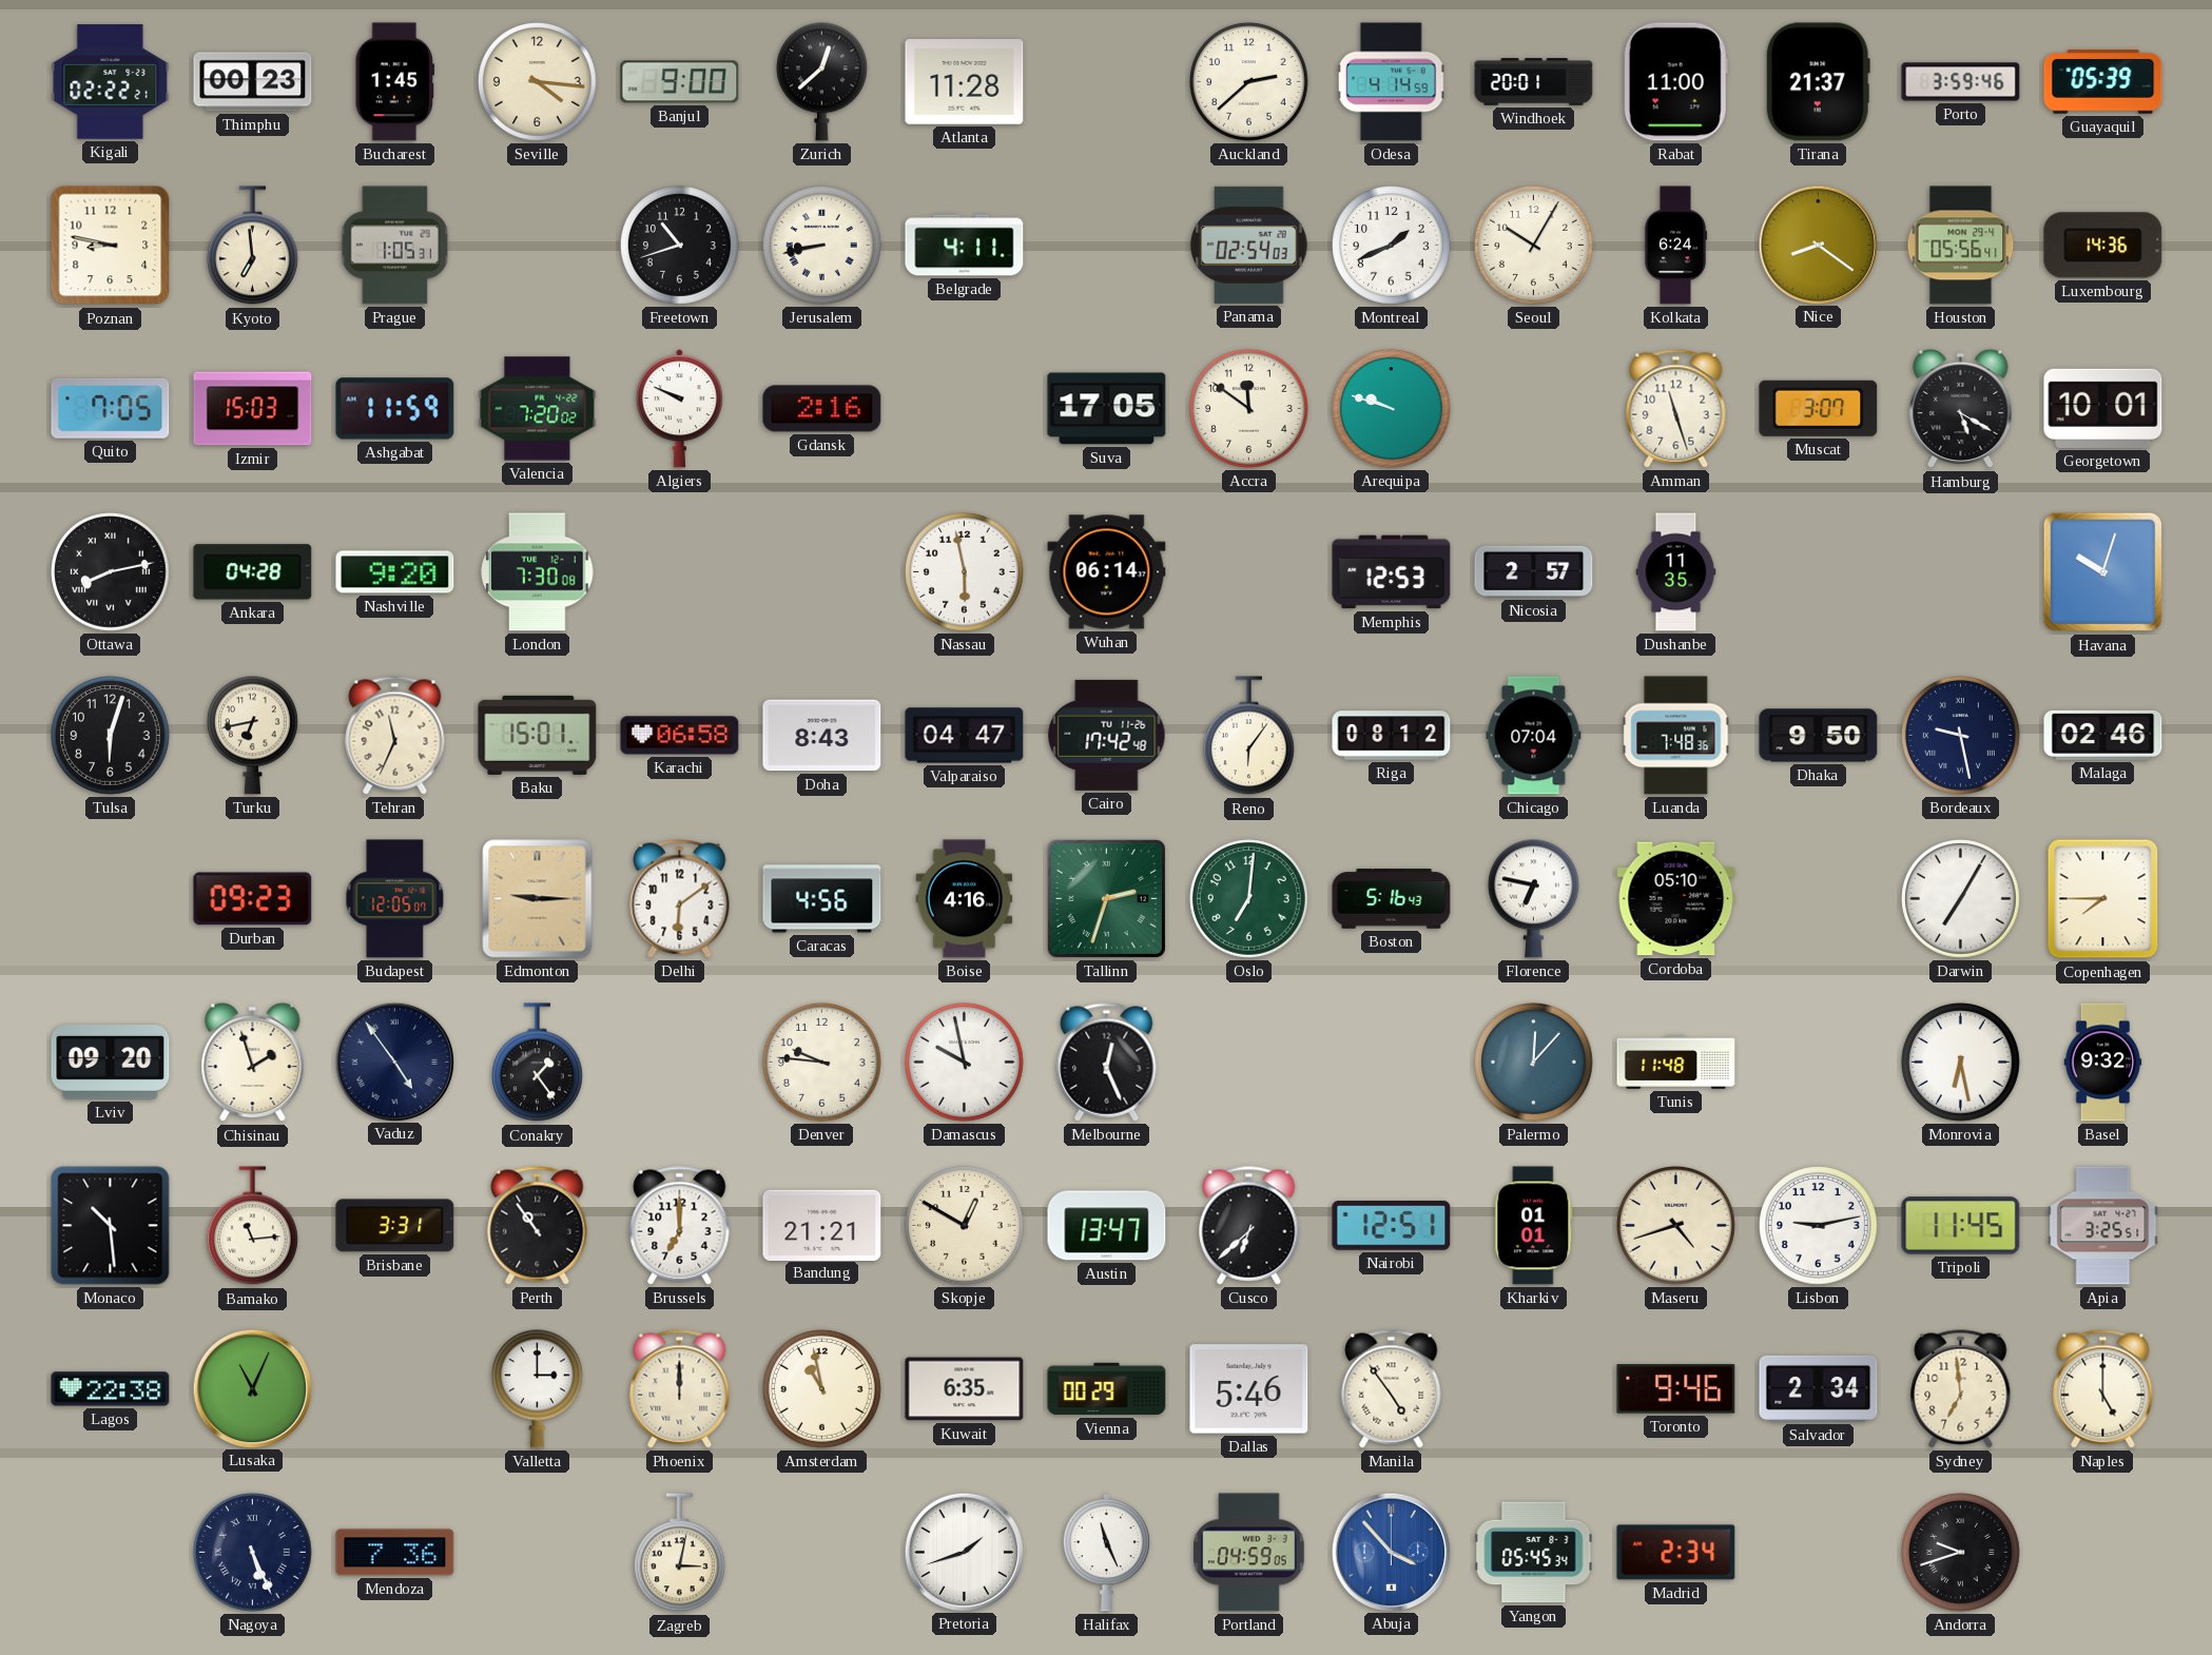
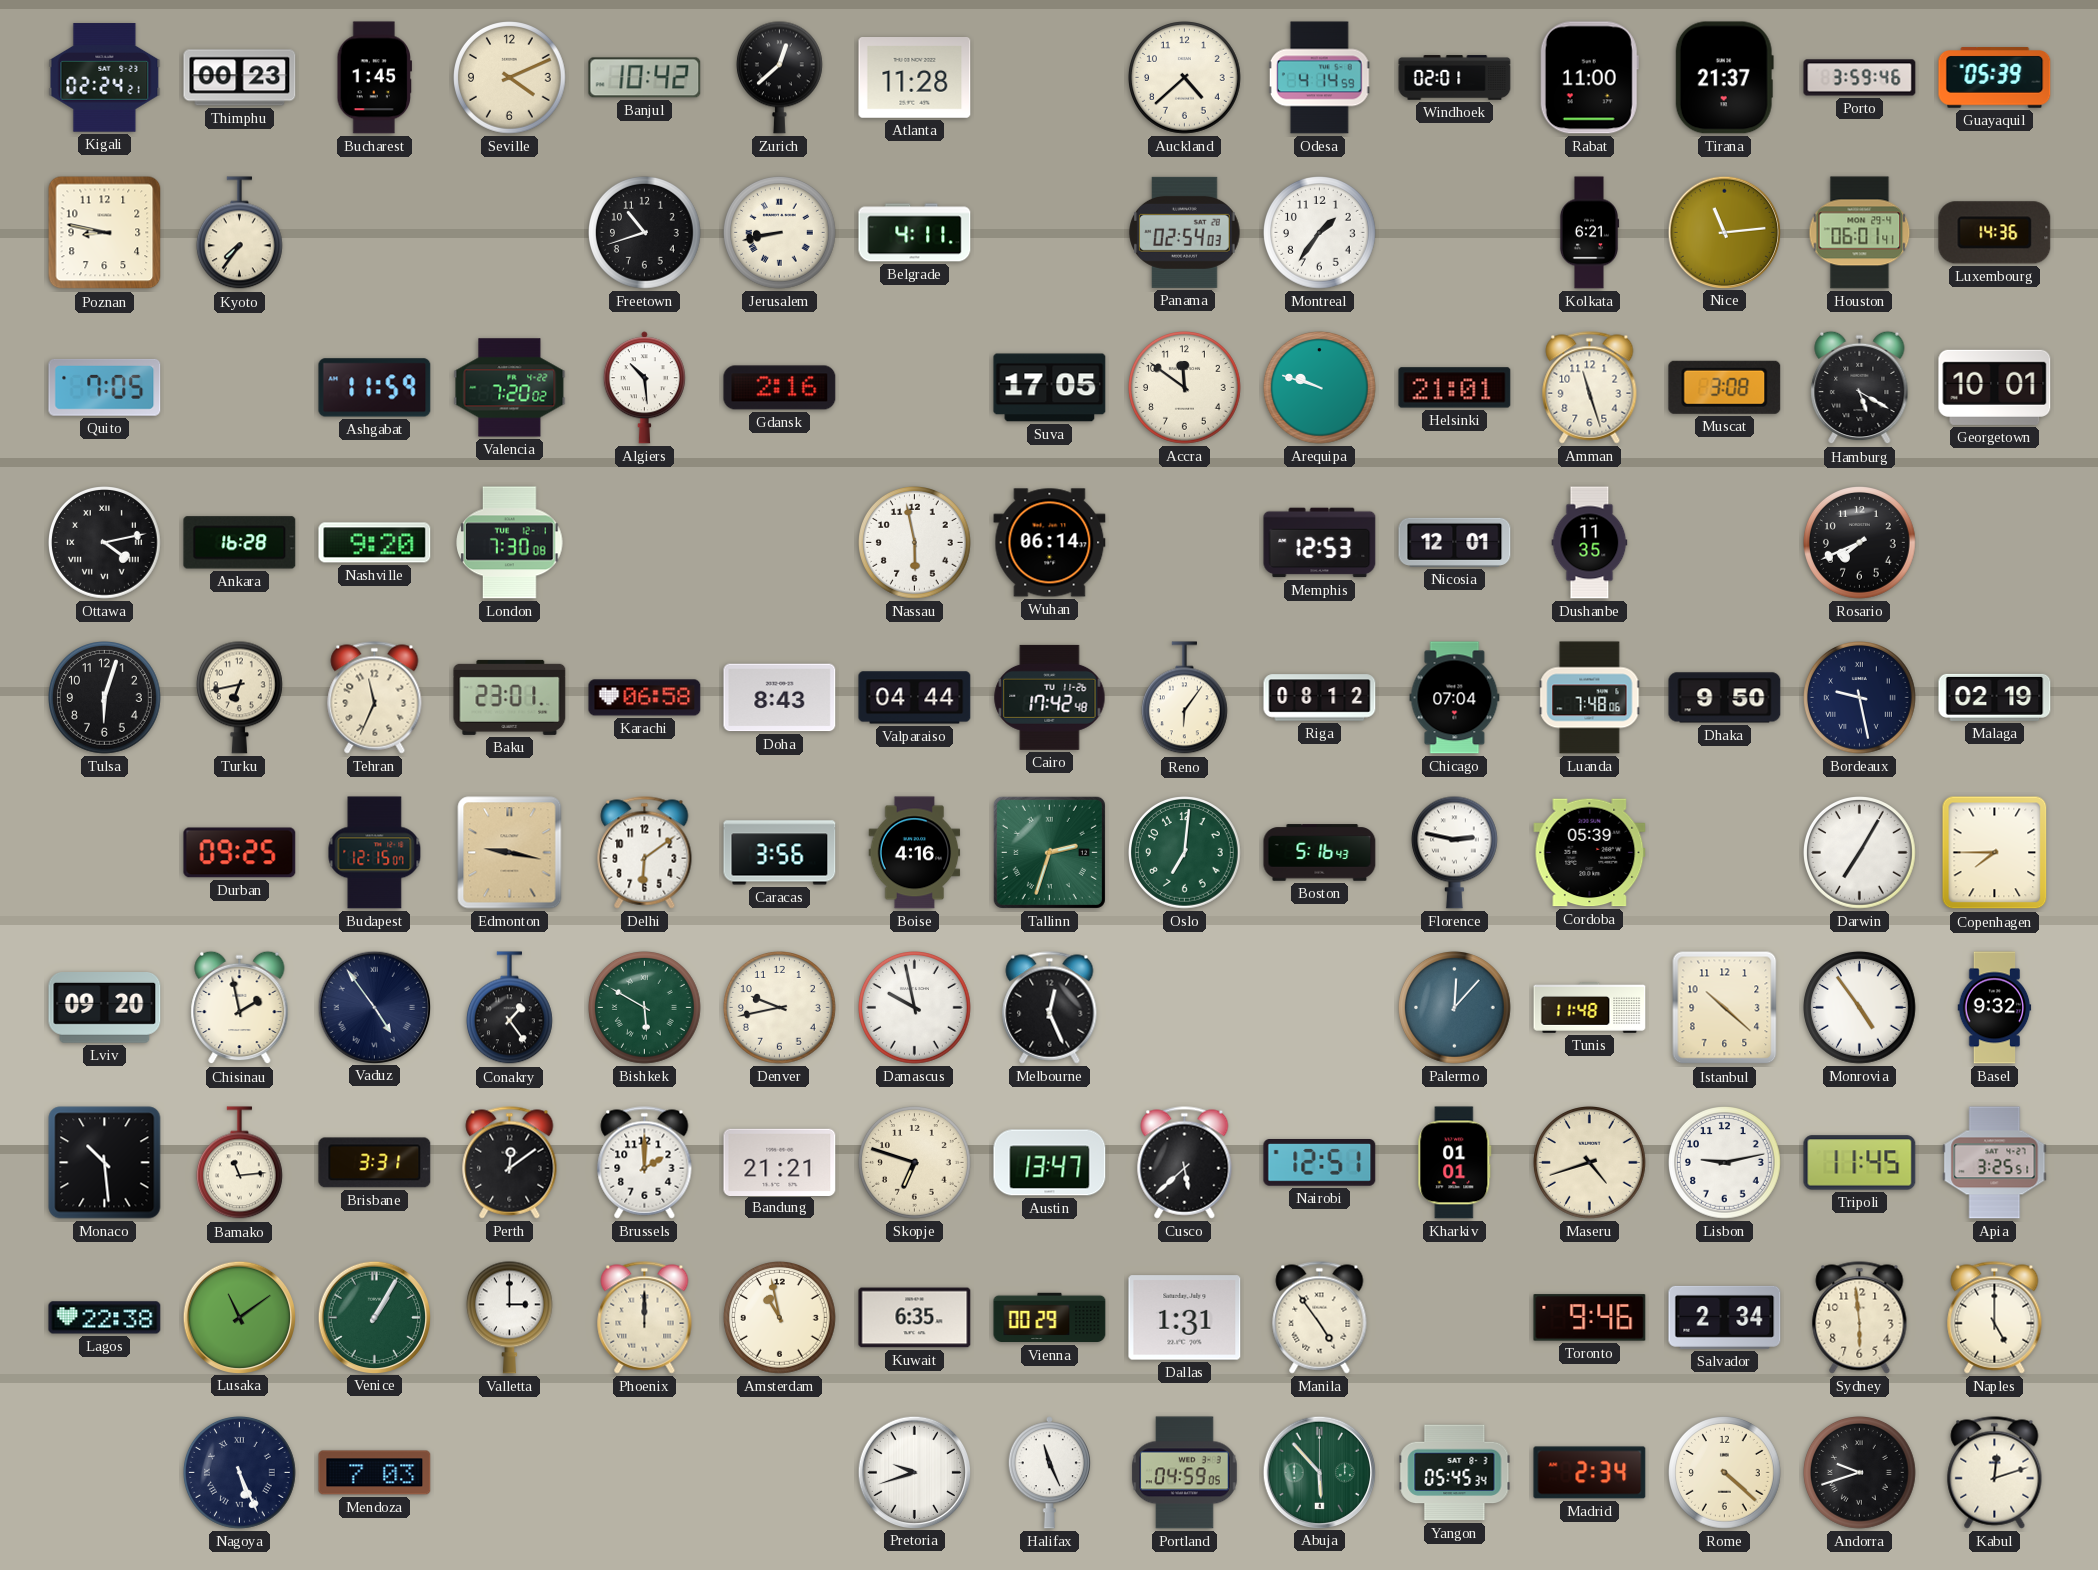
Kigali: 02:22 -> 02:24 (105, 78)
Seville: 4:16 -> 4:11 (510, 78)
Banjul: 9:00 -> 10:42 (645, 78)
Auckland: 2:38 -> 4:38 (1185, 78)
Windhoek: 20:01 -> 02:01 (1455, 78)
Kyoto: 6:59 -> 7:36 (239, 233)
Prague: 1:05 -> none (394, 246)
Montreal: 1:41 -> 1:36 (1320, 233)
Seoul: 10:05 -> none (1534, 246)
Kolkata: 6:24 -> 6:21 (1589, 233)
Nice: 8:21 -> 11:14 (1724, 232)
Houston: 05:56 -> 06:01 (1860, 233)
Izmir: 15:03 -> none (253, 409)
Algiers: 9:49 -> 10:29 (644, 388)
Helsinki: none -> 21:01 (1455, 388)
Muscat: 3:07 -> 3:08 (1725, 387)
Ottawa: 8:13 -> 4:13 (105, 543)
Ankara: 04:28 -> 16:28 (240, 543)
Nicosia: 2:57 -> 12:01 (1455, 542)
Rosario: none -> 7:41 (1860, 543)
Havana: 10:03 -> none (2103, 572)
Baku: 15:01 -> 23:01 (510, 697)
Valparaiso: 04:47 -> 04:44 (915, 698)
Luanda: 7:48:36 -> 7:48:06 (1590, 698)
Malaga: 02:46 -> 02:19 (1995, 697)
Durban: 09:23 -> 09:25 (240, 853)
Budapest: 12:05 -> 12:15 (375, 853)
Edmonton: 9:15 -> 9:17 (510, 853)
Caracas: 4:56 -> 3:56 (780, 853)
Florence: 6:47 -> 2:47 (1454, 852)
Cordoba: 05:10 -> 05:39 (1590, 853)
Chisinau: 1:57 -> 1:58 (240, 1008)
Bishkek: none -> 5:50 (645, 1008)
Denver: 9:46 -> 9:43 (780, 1008)
Istanbul: none -> 10:22 (1725, 1008)
Monrovia: 6:28 -> 4:54 (1860, 1008)
Perth: 10:54 -> 12:09 (510, 1163)
Brussels: 7:00 -> 2:00 (645, 1163)
Skopje: 12:50 -> 6:48 (915, 1163)
Cusco: 6:38 -> 5:38 (1185, 1163)
Lusaka: 11:04 -> 11:09 (239, 1317)
Venice: none -> 1:05 (374, 1317)
Dallas: 5:46 -> 1:31 (1185, 1318)
Sydney: 6:59 -> 5:59 (1860, 1318)
Mendoza: 7:36 -> 7:03 (375, 1473)
Zagreb: 3:02 -> none (679, 1553)
Pretoria: 1:42 -> 9:42 (914, 1472)
Abuja: 3:53 -> 5:53 (1319, 1472)
Abuja dial: blue -> green (1319, 1472)
Rome: none -> 4:22 (1725, 1473)
Kabul: none -> 12:12 (1995, 1473)
